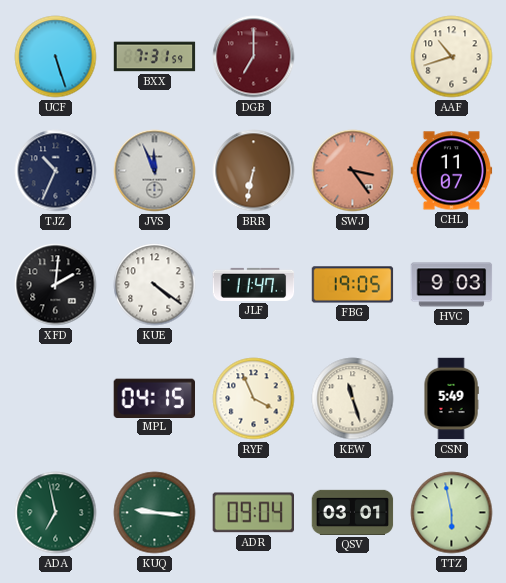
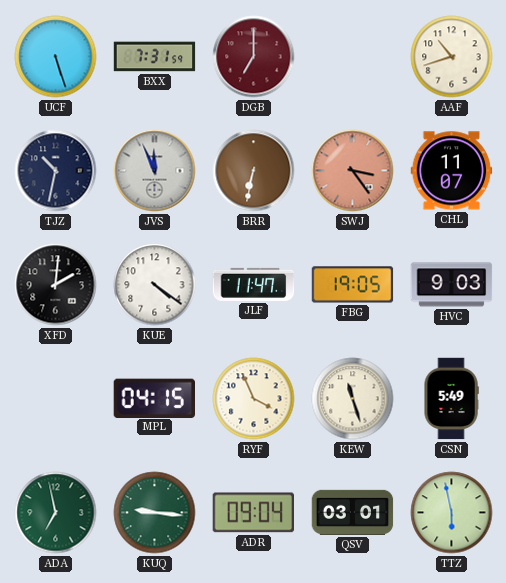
TJZ: 10:34 -> 10:32 (56, 171)
